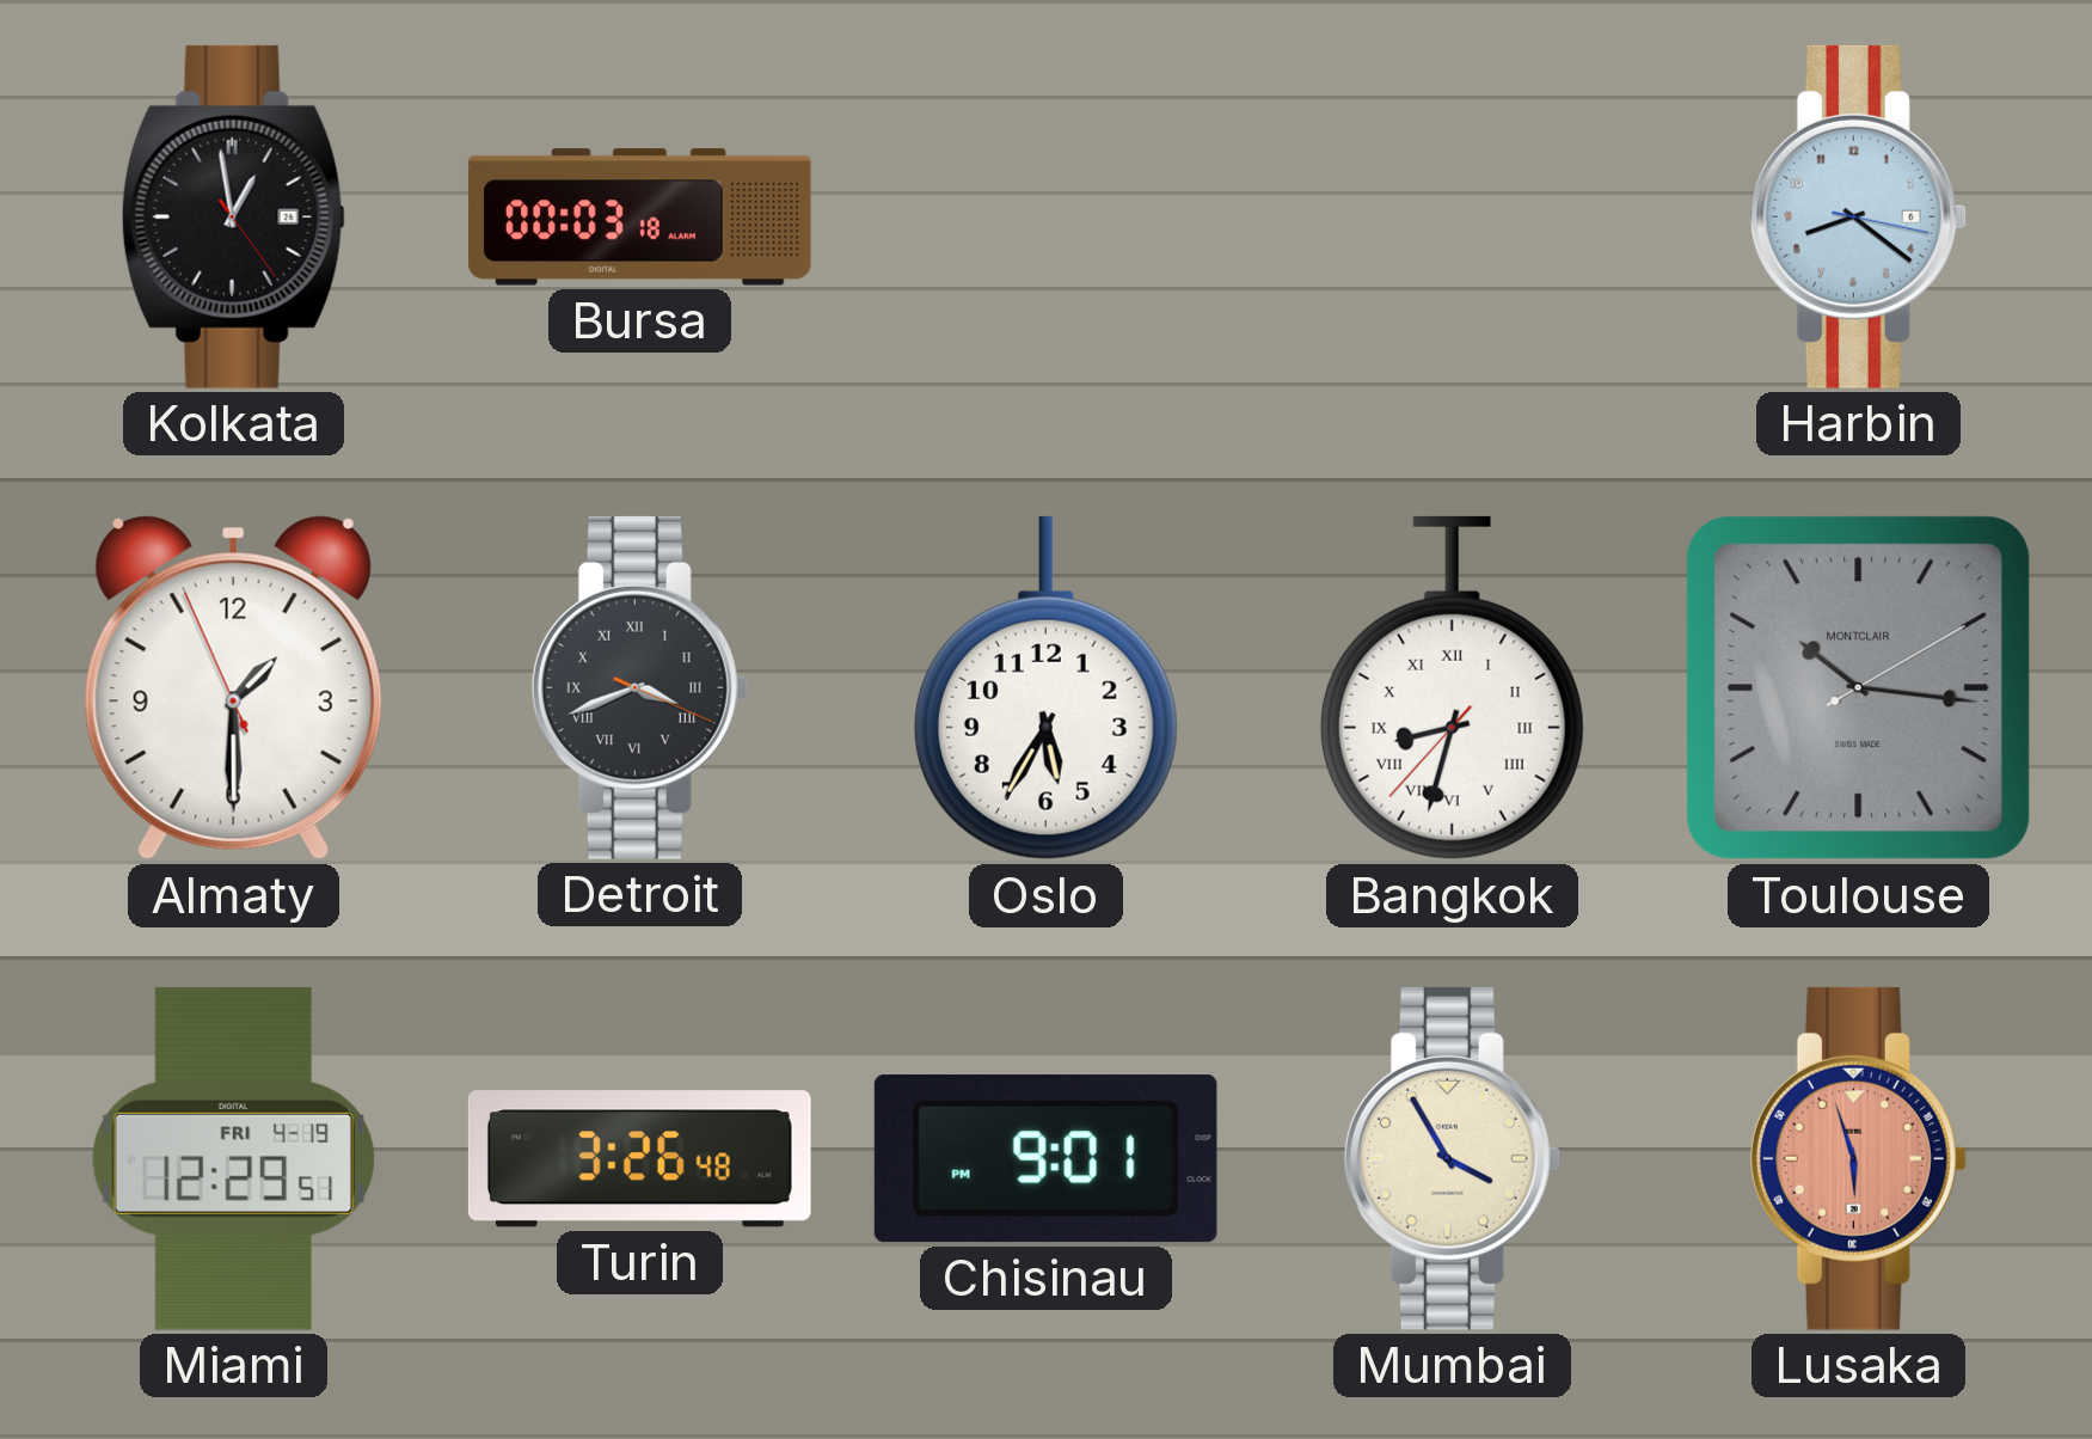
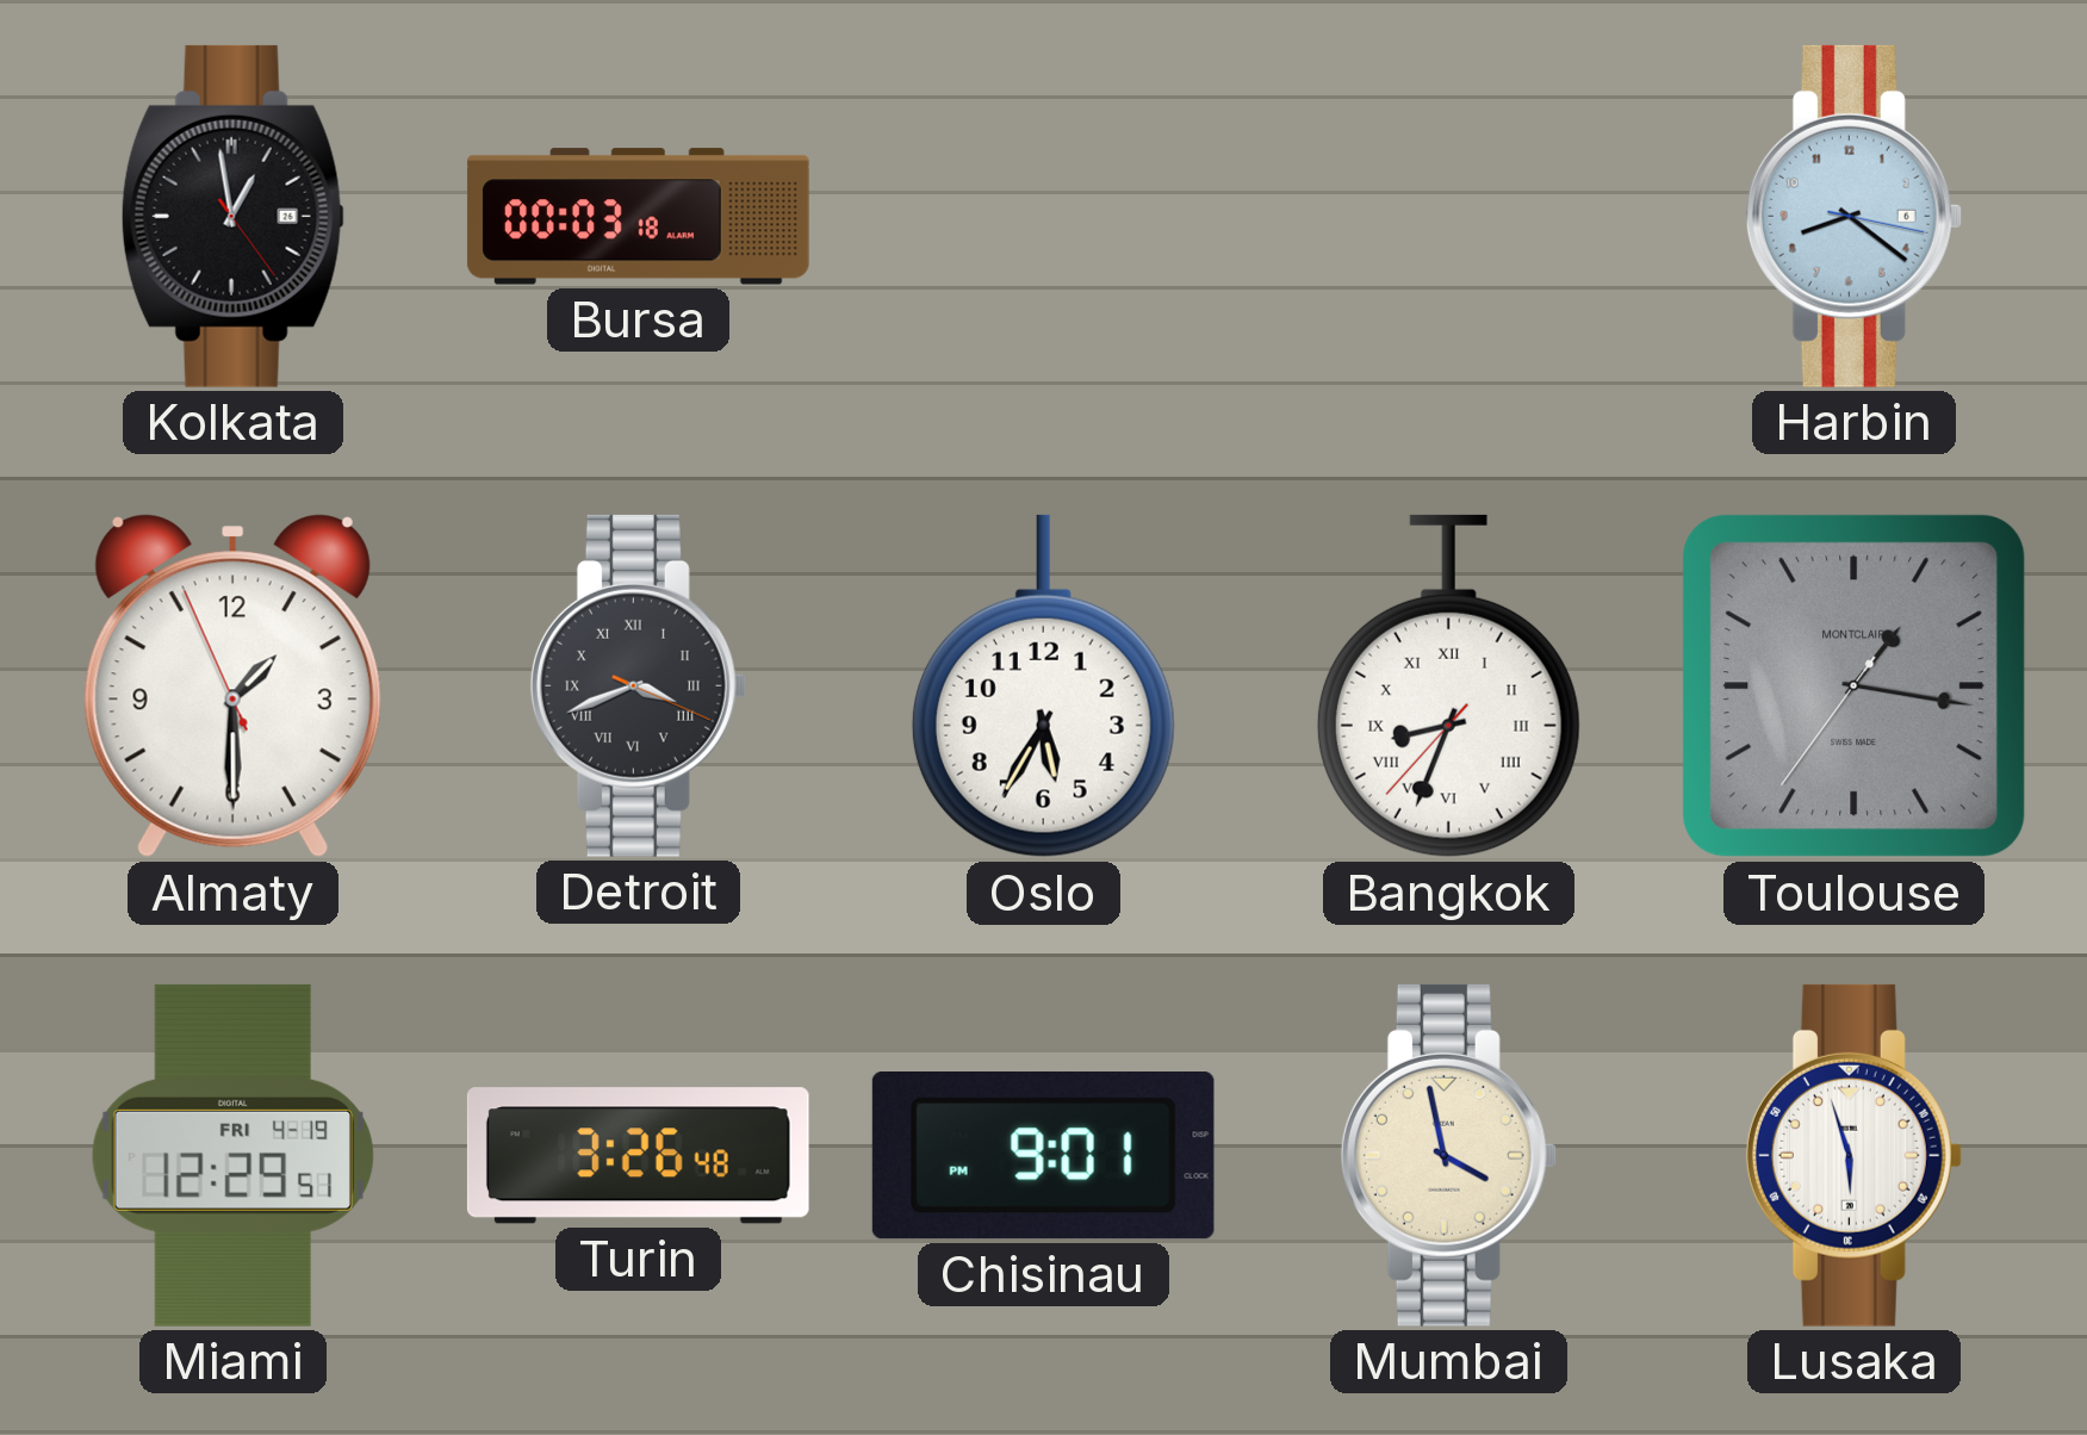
Bangkok: 8:32 -> 8:33 (1448, 687)
Toulouse: 10:16 -> 1:16 (1855, 687)
Mumbai: 3:55 -> 3:58 (1448, 1155)
Lusaka dial: salmon -> white (1853, 1155)
